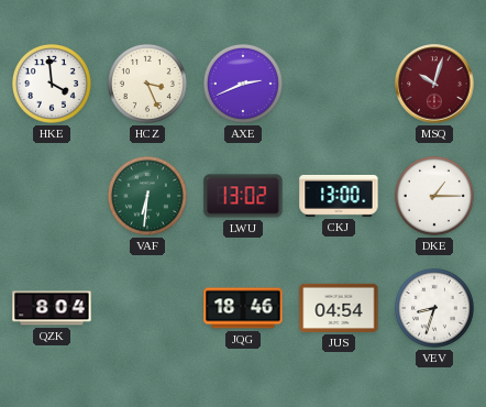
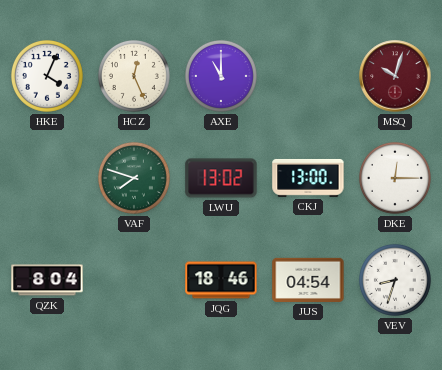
HKE: 3:59 -> 4:04 (47, 76)
HCZ: 3:26 -> 12:26 (134, 76)
AXE: 2:41 -> 11:00 (221, 76)
VAF: 6:31 -> 7:48 (134, 178)
DKE: 1:15 -> 12:15 (395, 178)
